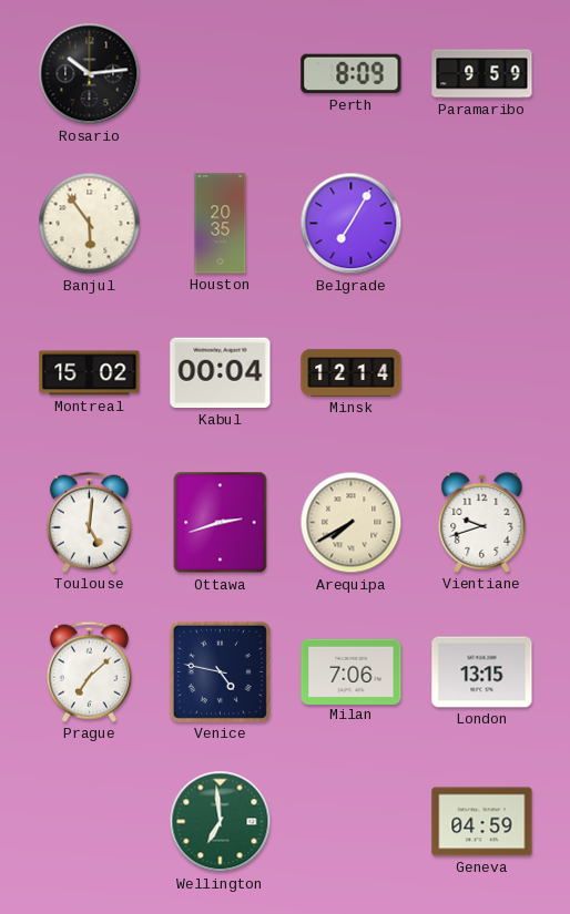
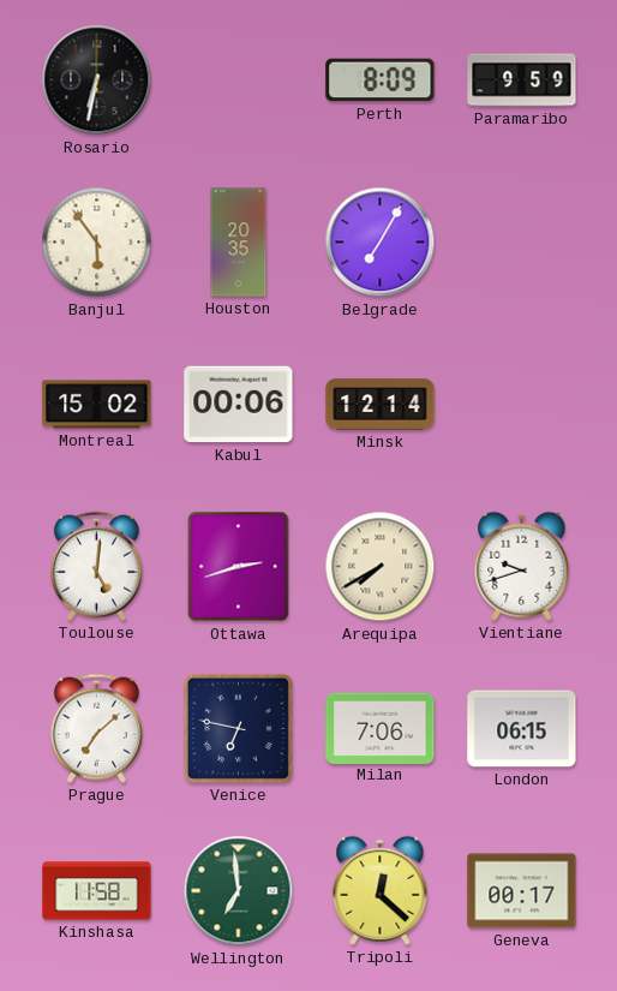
Rosario: 10:14 -> 6:32 (97, 80)
Kabul: 00:04 -> 00:06 (239, 405)
Venice: 4:47 -> 6:47 (238, 728)
London: 13:15 -> 06:15 (522, 729)
Kinshasa: none -> 11:58 (97, 891)
Tripoli: none -> 12:22 (381, 890)
Geneva: 04:59 -> 00:17 (522, 891)
